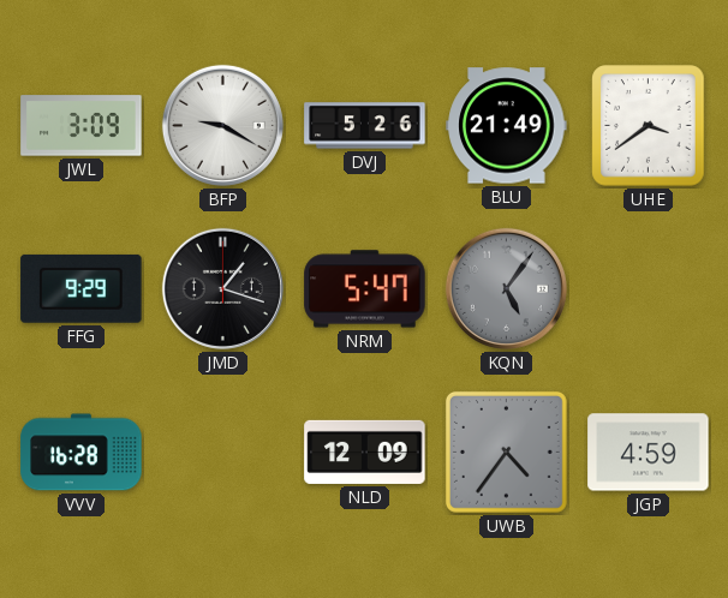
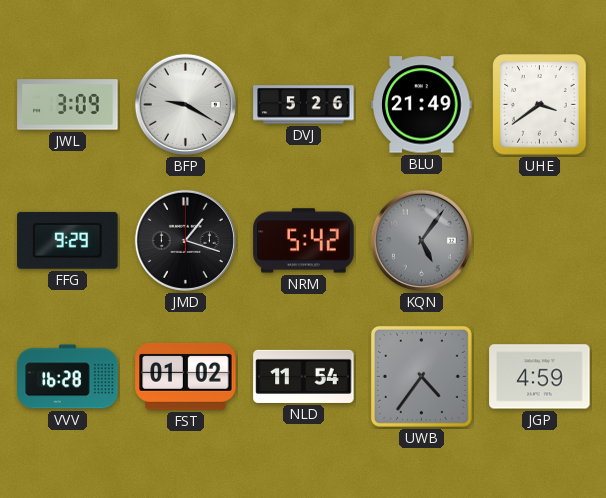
NRM: 5:47 -> 5:42 (304, 241)
FST: none -> 01:02 (186, 376)
NLD: 12:09 -> 11:54 (304, 376)
